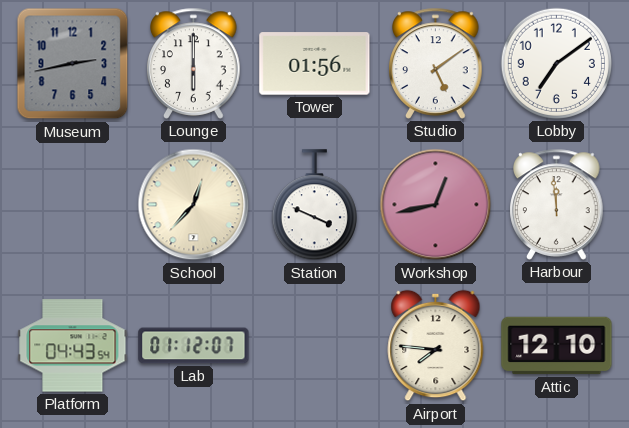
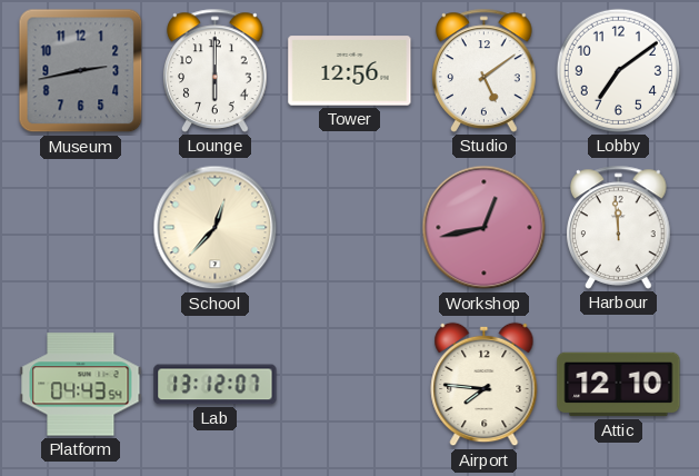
Tower: 01:56 -> 12:56 (350, 71)
Station: 3:49 -> none (314, 205)
Lab: 01:12 -> 13:12 (216, 385)
